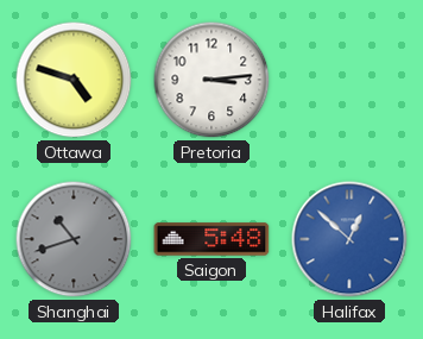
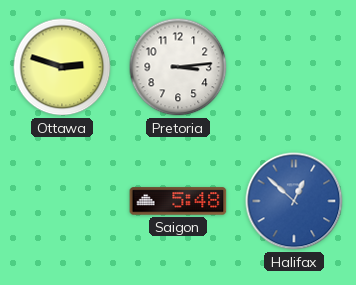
Ottawa: 4:48 -> 2:48 (62, 67)
Shanghai: 10:42 -> none (74, 239)
